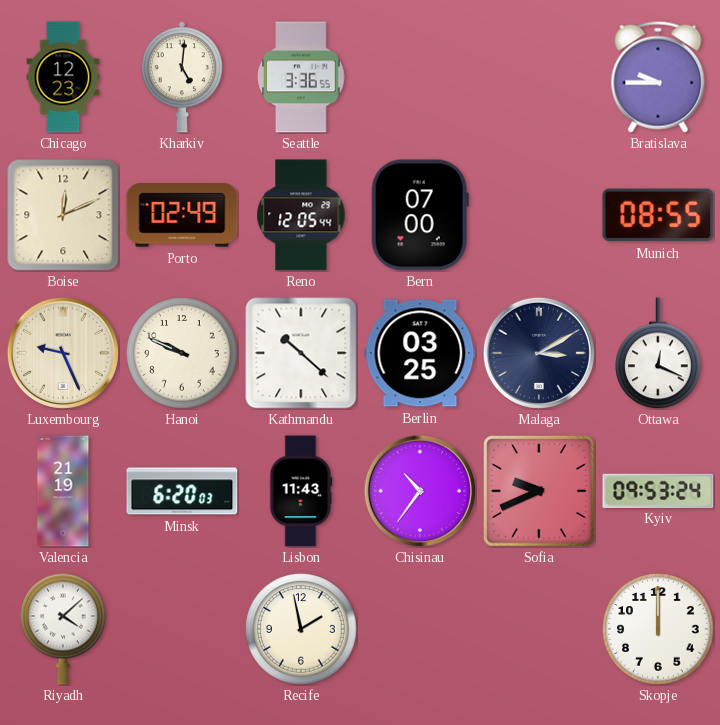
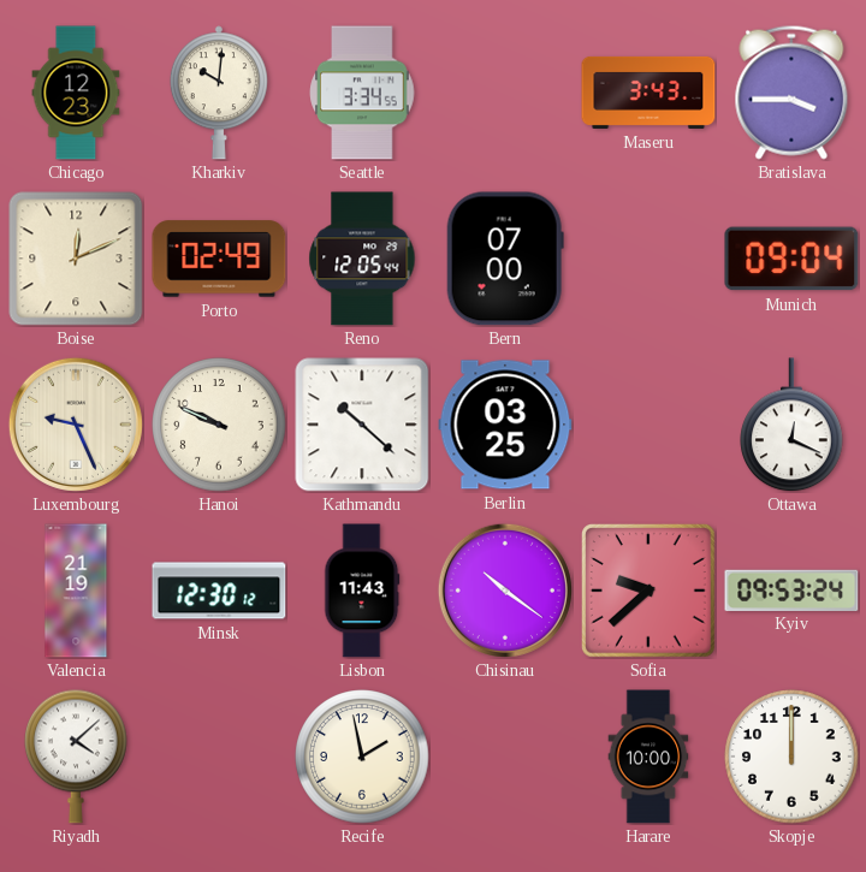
Kharkiv: 5:01 -> 10:01 (219, 93)
Seattle: 3:36 -> 3:34 (362, 93)
Maseru: none -> 3:43 (648, 93)
Bratislava: 9:45 -> 3:45 (791, 93)
Munich: 08:55 -> 09:04 (791, 259)
Malaga: 3:10 -> none (539, 353)
Minsk: 6:20 -> 12:30 (219, 591)
Chisinau: 10:36 -> 10:21 (505, 591)
Sofia: 9:41 -> 9:38 (649, 592)
Harare: none -> 10:00 (648, 757)
